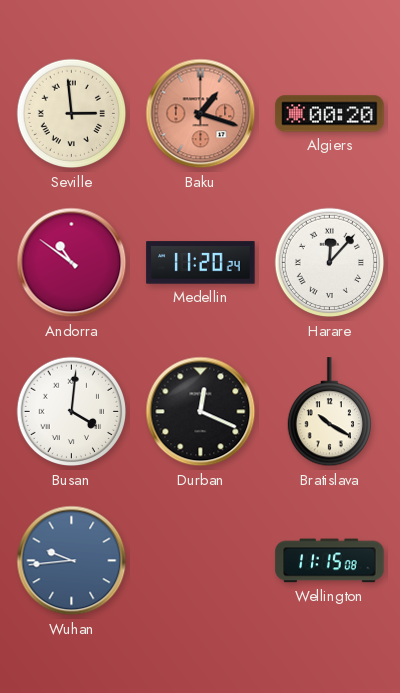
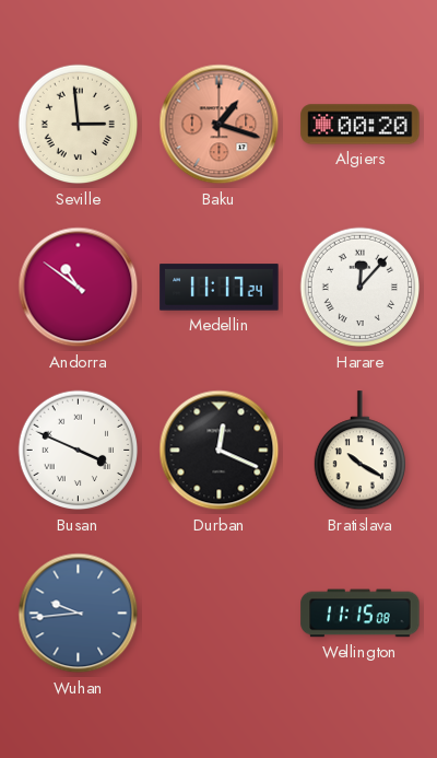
Medellin: 11:20 -> 11:17 (220, 288)
Busan: 4:01 -> 3:49 (79, 451)
